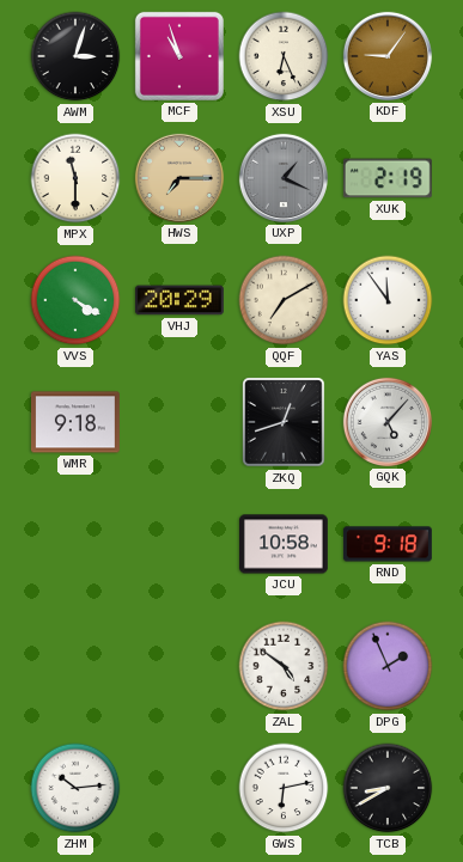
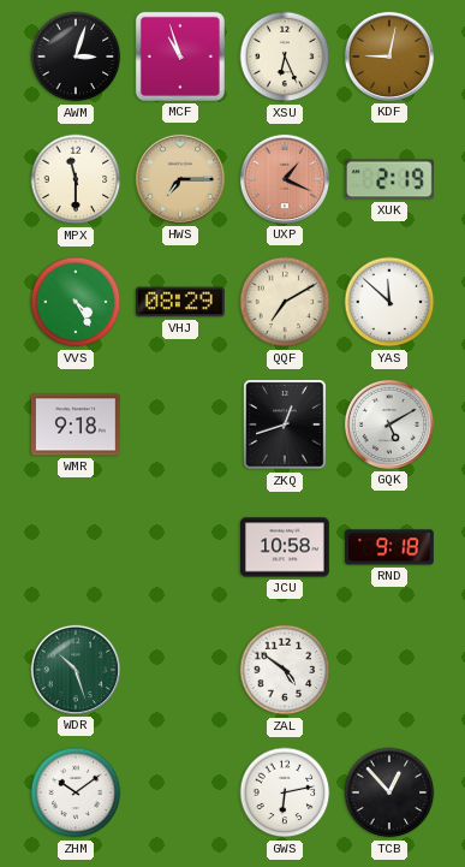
KDF: 9:06 -> 9:02 (389, 57)
UXP dial: grey -> salmon (285, 179)
VVS: 4:20 -> 4:25 (76, 302)
VHJ: 20:29 -> 08:29 (180, 302)
YAS: 11:54 -> 11:52 (389, 302)
GQK: 5:07 -> 5:10 (389, 424)
WDR: none -> 10:27 (76, 670)
DPG: 1:56 -> none (388, 666)
ZHM: 10:14 -> 10:09 (76, 792)
TCB: 8:40 -> 12:53 (389, 792)
